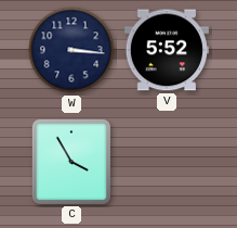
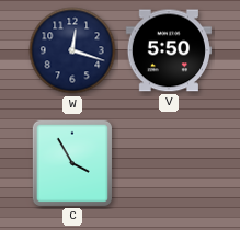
W: 3:16 -> 12:18 (72, 50)
V: 5:52 -> 5:50 (169, 50)
